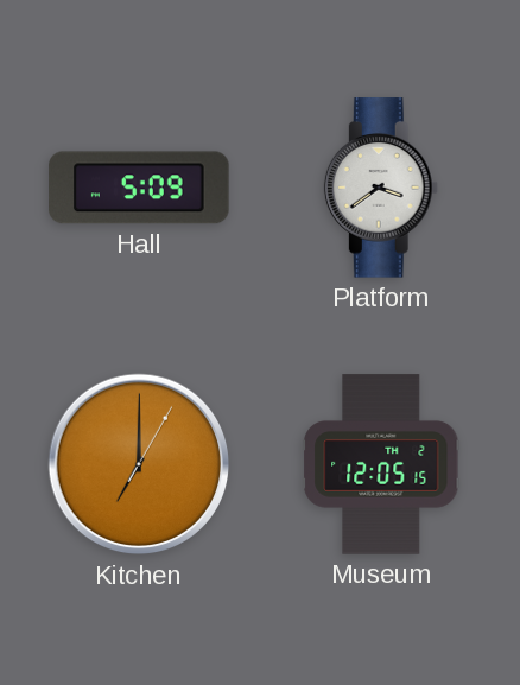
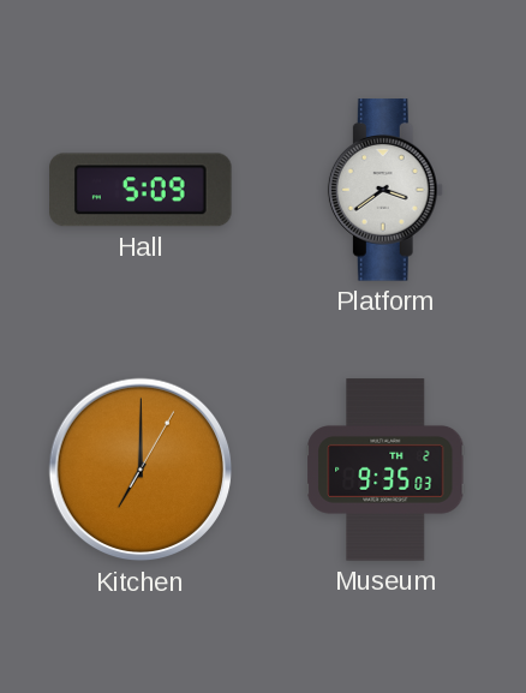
Museum: 12:05 -> 9:35 (385, 470)
